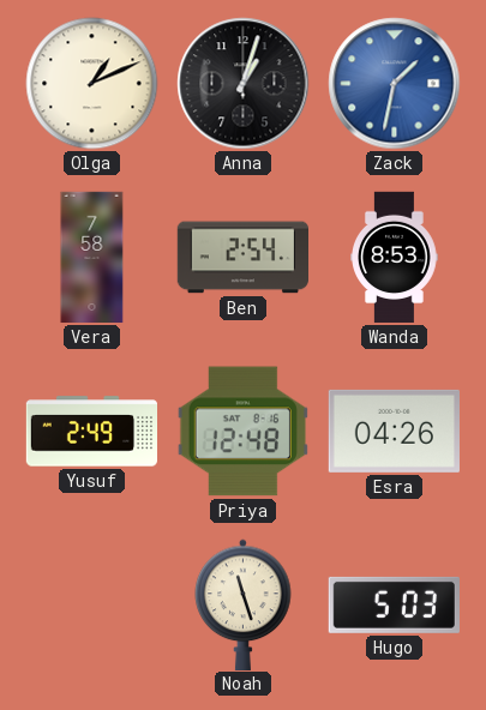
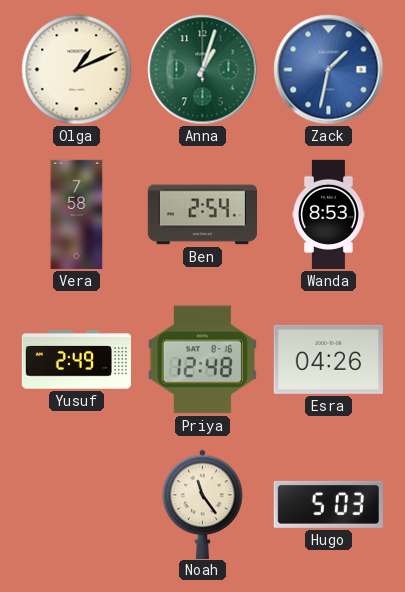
Anna dial: black -> green (203, 70)
Noah: 11:27 -> 11:24 (203, 504)
